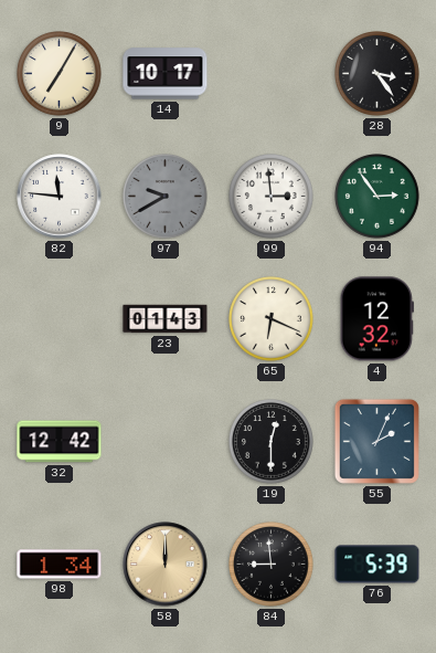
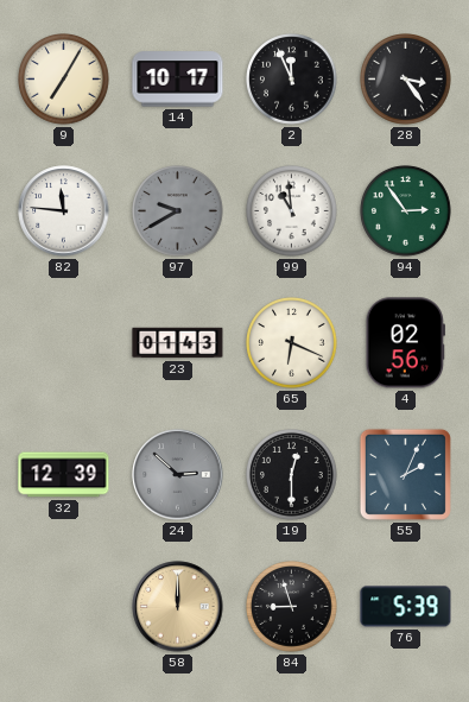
2: none -> 11:56 (292, 80)
99: 2:59 -> 10:59 (292, 211)
4: 12:32 -> 02:56 (405, 343)
32: 12:42 -> 12:39 (64, 475)
24: none -> 2:52 (178, 475)
98: 1:34 -> none (60, 565)
84: 8:59 -> 8:57 (292, 607)
